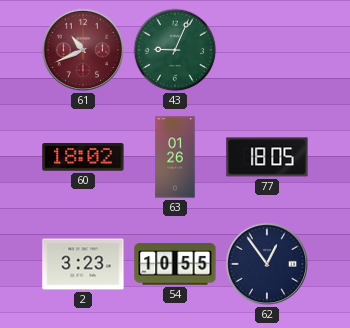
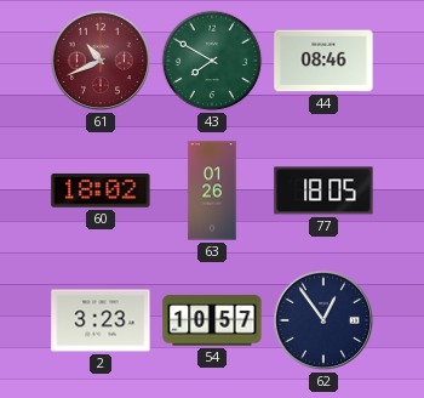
43: 9:04 -> 7:50 (212, 61)
44: none -> 08:46 (323, 61)
54: 10:55 -> 10:57 (212, 320)
